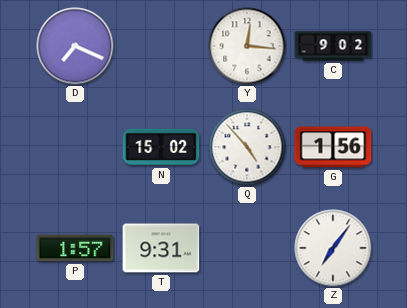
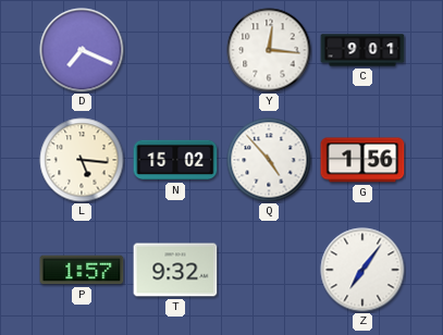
C: 9:02 -> 9:01 (362, 50)
L: none -> 5:16 (82, 160)
T: 9:31 -> 9:32 (175, 270)
